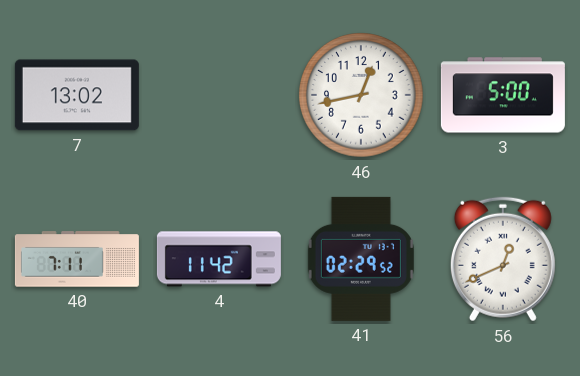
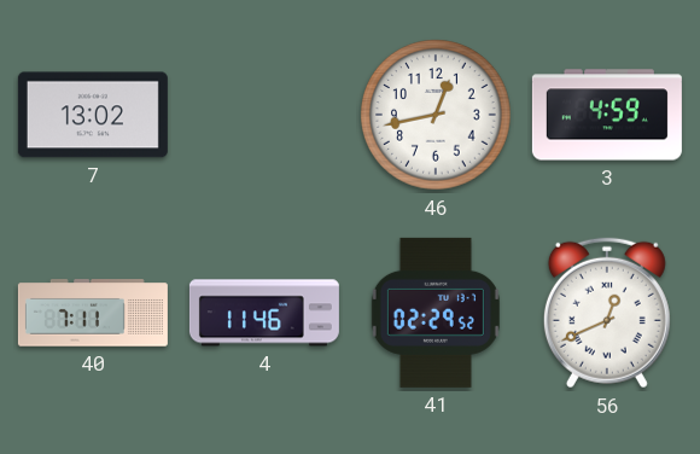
3: 5:00 -> 4:59 (607, 115)
4: 11:42 -> 11:46 (264, 313)
